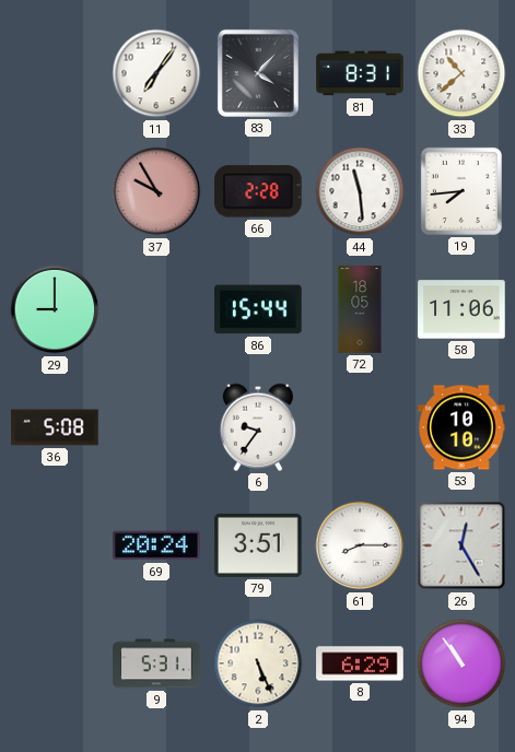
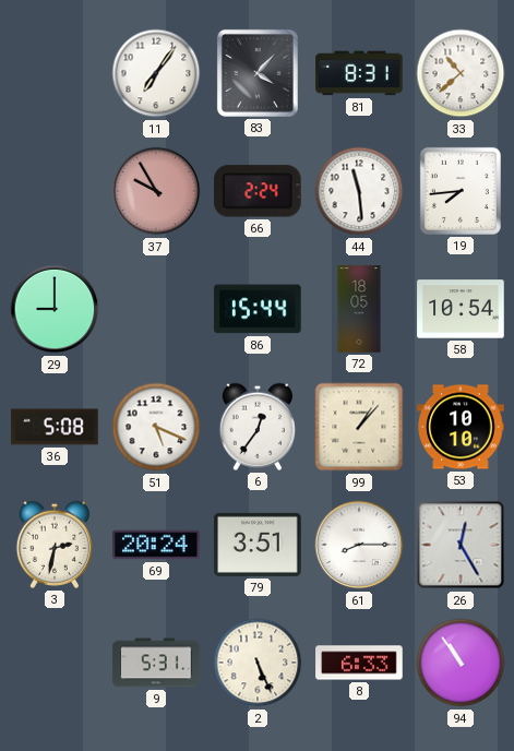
66: 2:28 -> 2:24 (259, 191)
58: 11:06 -> 10:54 (461, 309)
51: none -> 5:19 (156, 427)
6: 9:36 -> 12:36 (256, 427)
99: none -> 1:07 (359, 427)
3: none -> 2:32 (53, 545)
8: 6:29 -> 6:33 (359, 663)
